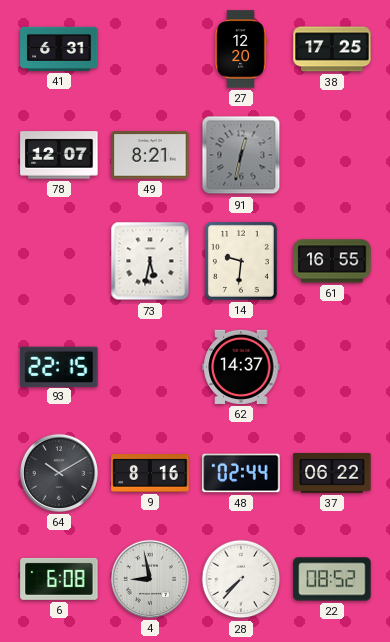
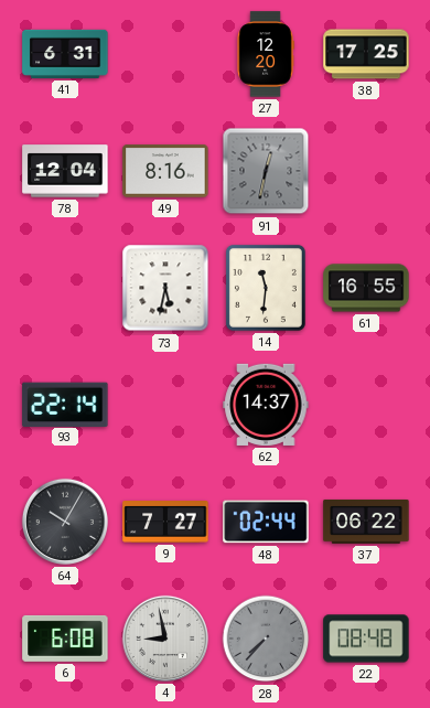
78: 12:07 -> 12:04 (65, 171)
49: 8:21 -> 8:16 (165, 171)
14: 9:31 -> 11:31 (266, 288)
93: 22:15 -> 22:14 (65, 404)
64: 10:10 -> 10:05 (65, 522)
9: 8:16 -> 7:27 (165, 523)
28 dial: white -> grey (266, 639)
22: 08:52 -> 08:48 (366, 639)
